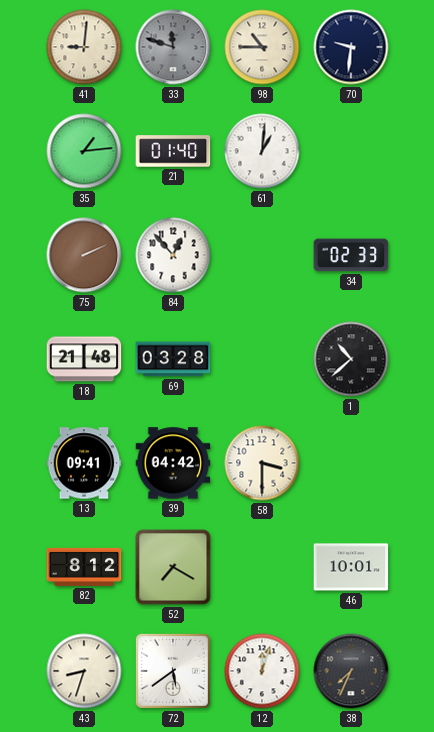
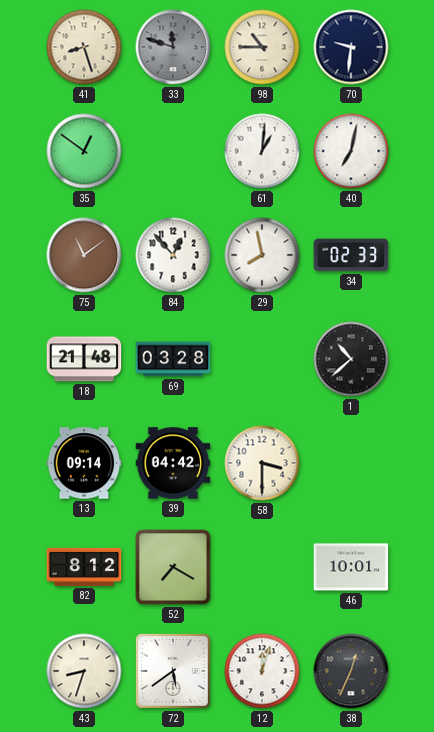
41: 9:01 -> 8:27 (84, 47)
35: 1:14 -> 12:51 (84, 151)
21: 01:40 -> none (173, 151)
40: none -> 7:02 (351, 151)
75: 2:11 -> 11:09 (84, 255)
29: none -> 7:58 (262, 255)
13: 09:41 -> 09:14 (84, 463)
38: 7:34 -> 12:34 (351, 671)
